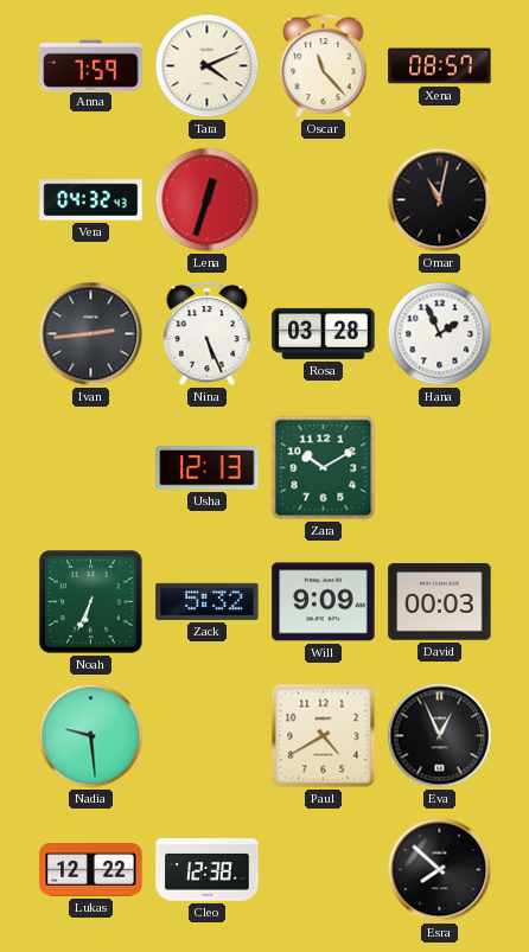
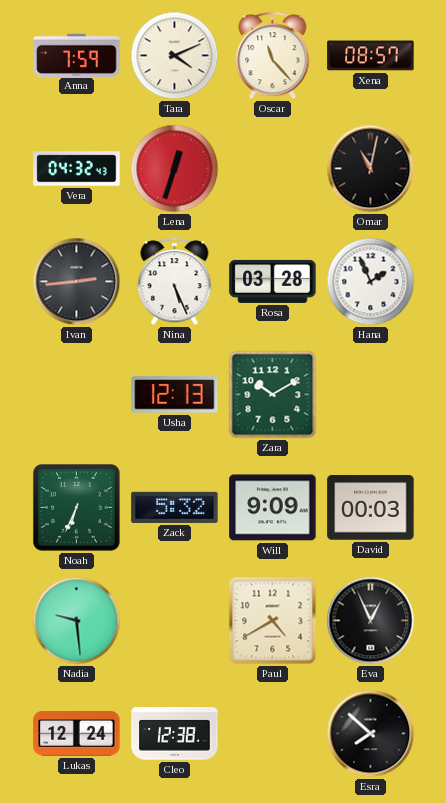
Lukas: 12:22 -> 12:24 (77, 734)
